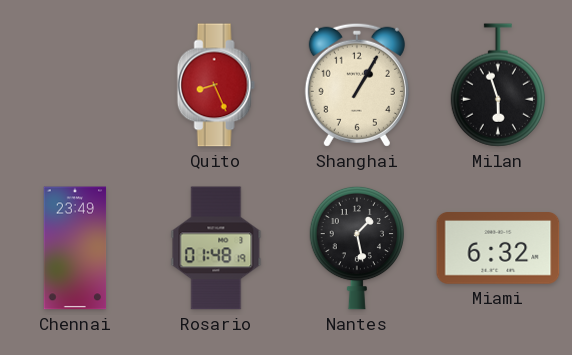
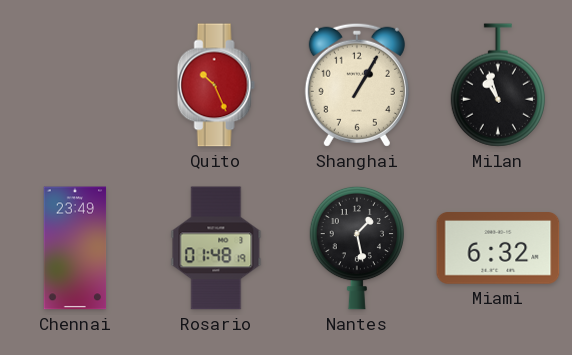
Quito: 8:26 -> 10:26 (216, 85)
Milan: 5:57 -> 10:57 (498, 85)
